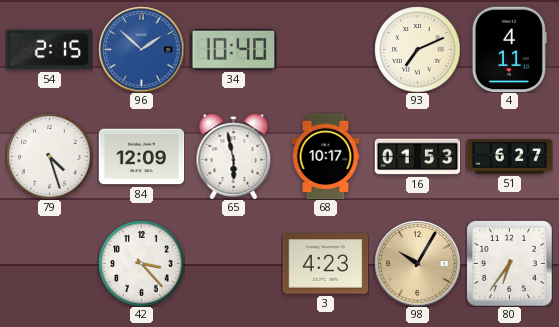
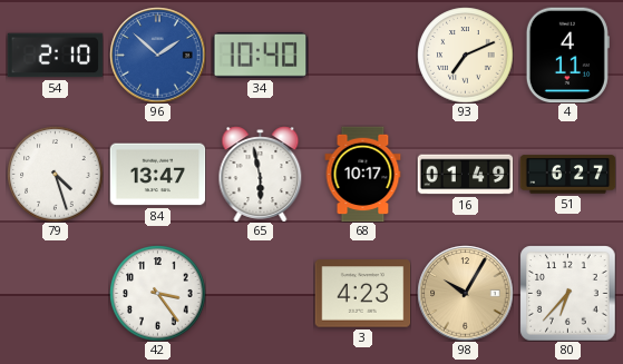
54: 2:15 -> 2:10 (55, 56)
84: 12:09 -> 13:47 (157, 175)
16: 01:53 -> 01:49 (465, 175)
42: 3:23 -> 3:24 (157, 293)
80: 6:36 -> 6:37 (567, 293)
